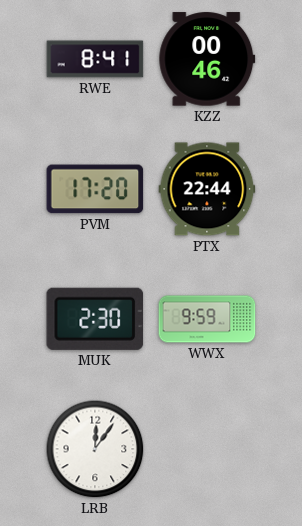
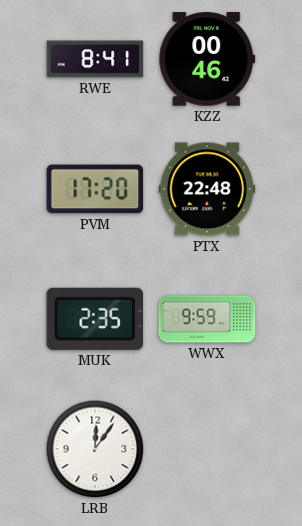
PTX: 22:44 -> 22:48 (207, 189)
MUK: 2:30 -> 2:35 (95, 319)
